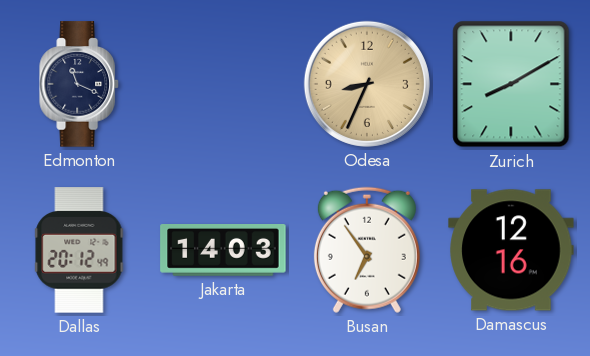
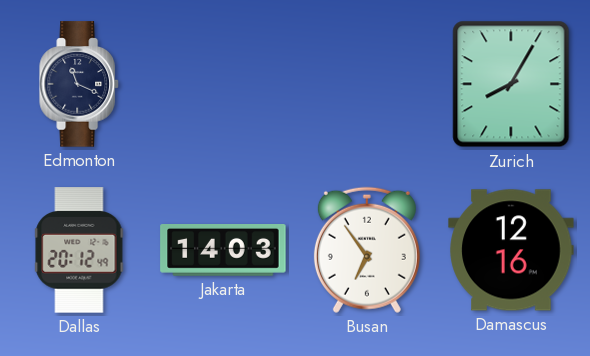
Odesa: 8:34 -> none (367, 84)
Zurich: 8:10 -> 8:05 (511, 84)
